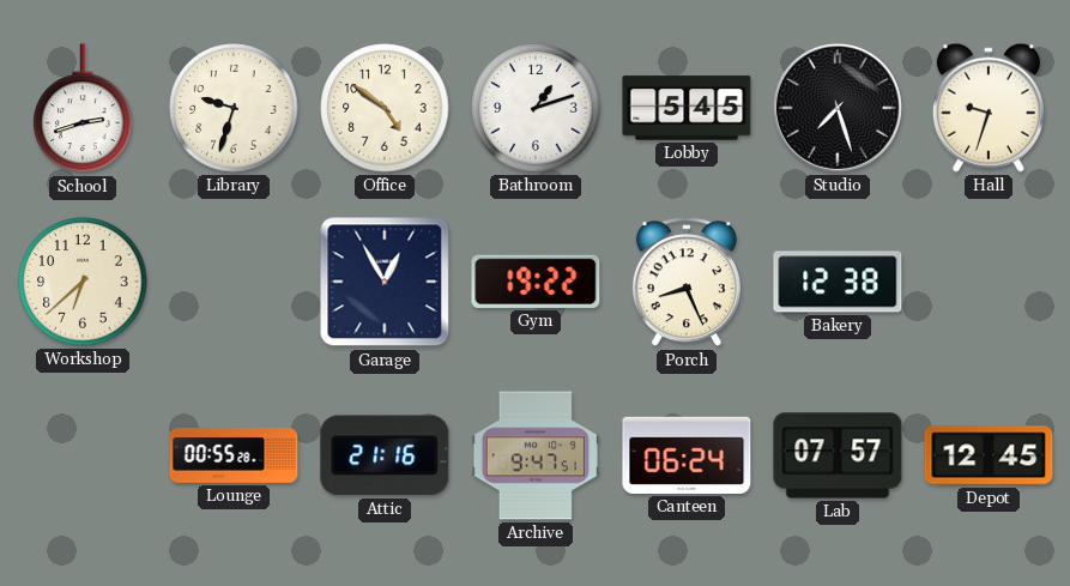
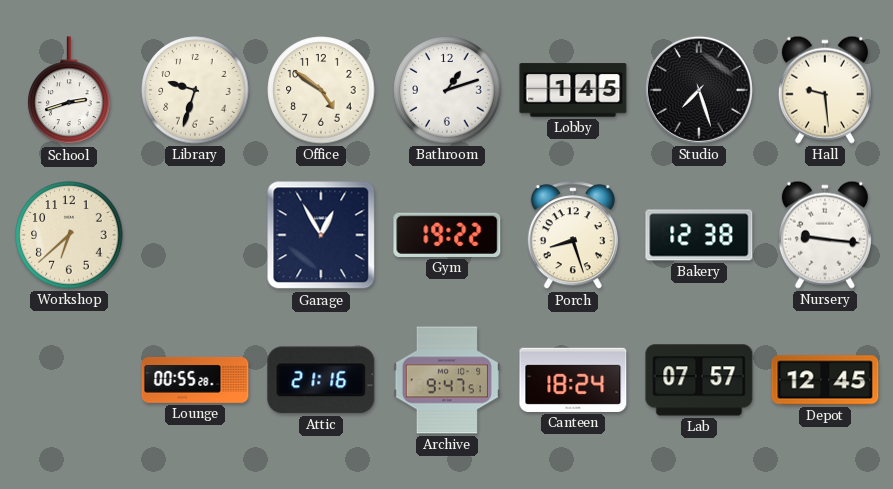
Lobby: 5:45 -> 1:45 (573, 90)
Hall: 9:33 -> 9:29 (825, 90)
Porch: 8:26 -> 8:27 (573, 236)
Nursery: none -> 9:16 (825, 235)
Canteen: 06:24 -> 18:24 (573, 380)
